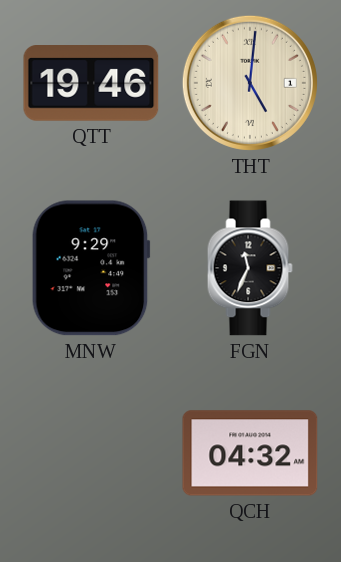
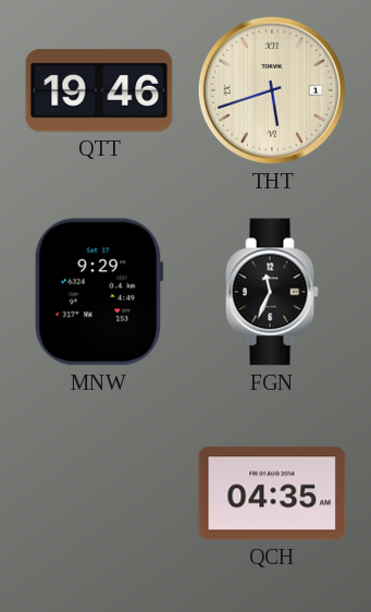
THT: 5:01 -> 5:42 (272, 90)
QCH: 04:32 -> 04:35 (272, 493)
